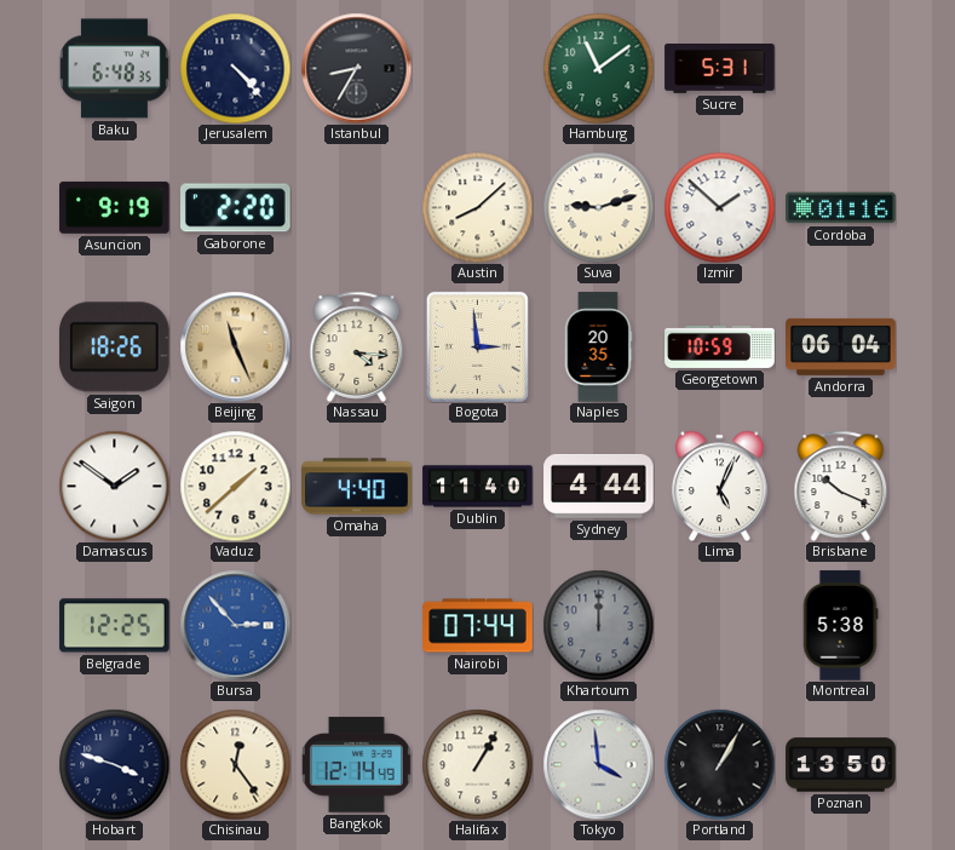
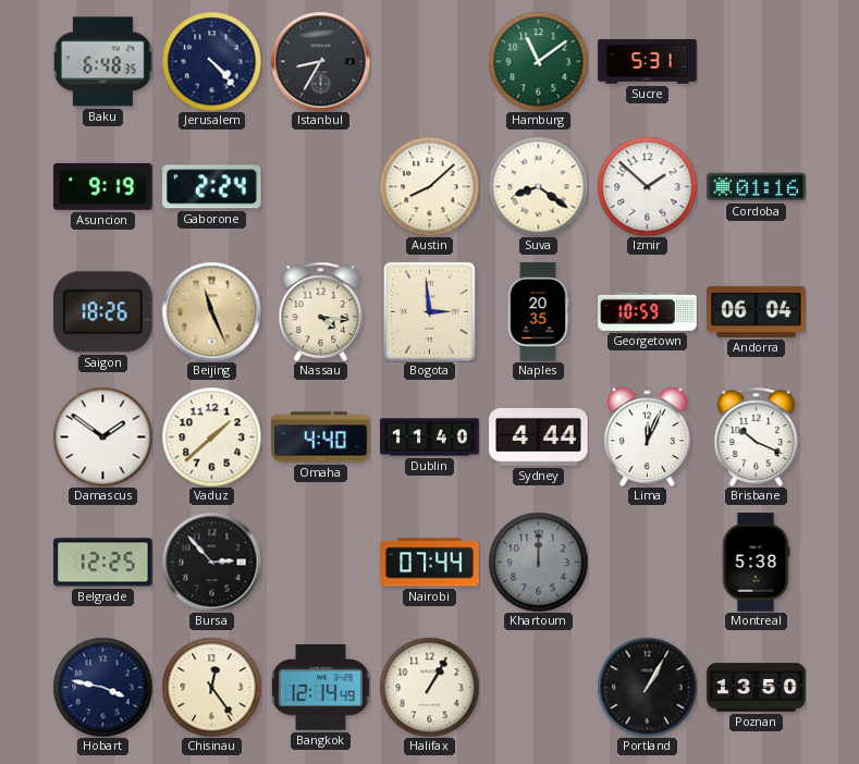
Gaborone: 2:20 -> 2:24 (212, 187)
Suva: 9:12 -> 8:21 (538, 186)
Lima: 5:04 -> 12:04 (647, 436)
Bursa dial: blue -> black (211, 562)
Hobart: 3:48 -> 3:47 (102, 687)
Tokyo: 3:59 -> none (598, 764)
